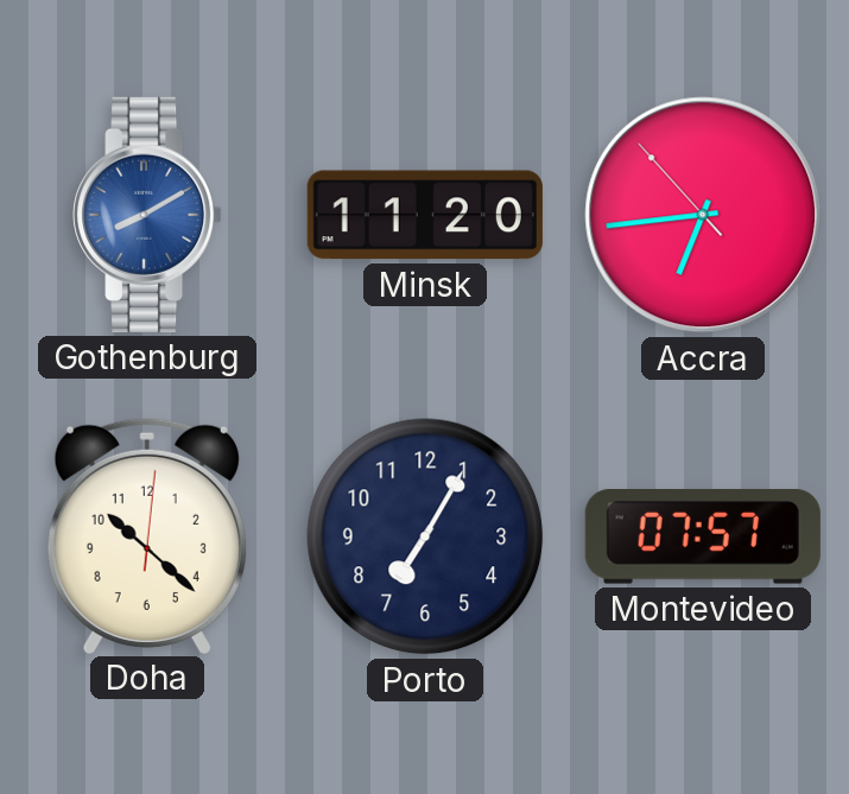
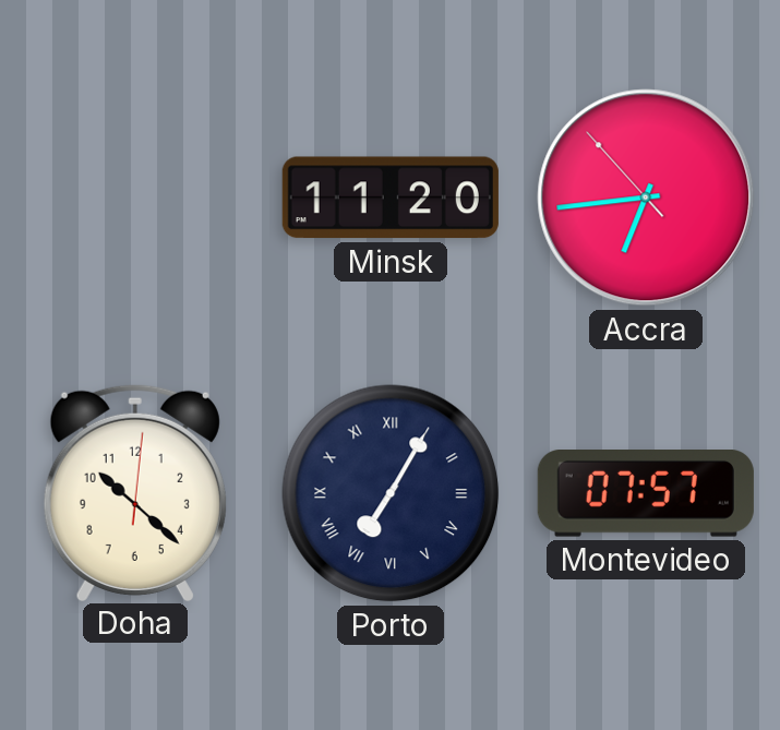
Gothenburg: 8:10 -> none (147, 215)
Porto numerals: Arabic -> Roman (391, 493)
